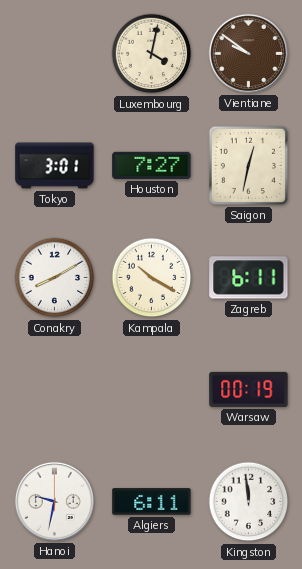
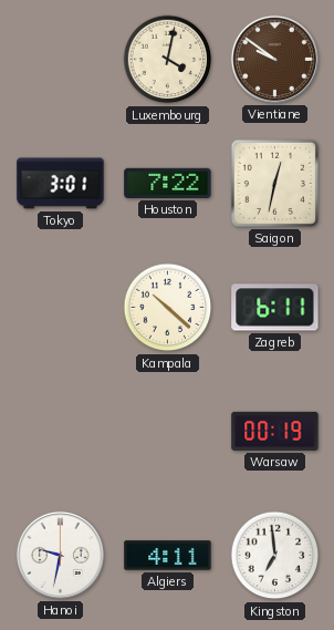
Houston: 7:27 -> 7:22 (168, 183)
Conakry: 8:10 -> none (55, 278)
Kampala: 10:20 -> 10:22 (168, 308)
Algiers: 6:11 -> 4:11 (168, 556)
Kingston: 11:59 -> 6:59 (275, 556)
